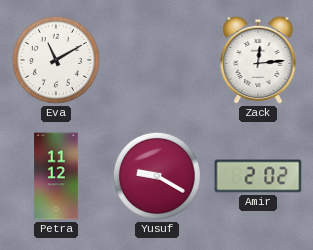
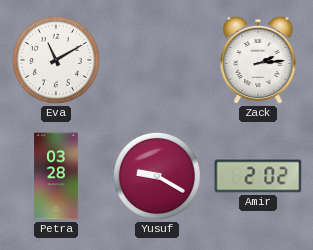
Zack: 12:14 -> 2:14 (258, 60)
Petra: 11:12 -> 03:28 (56, 176)
